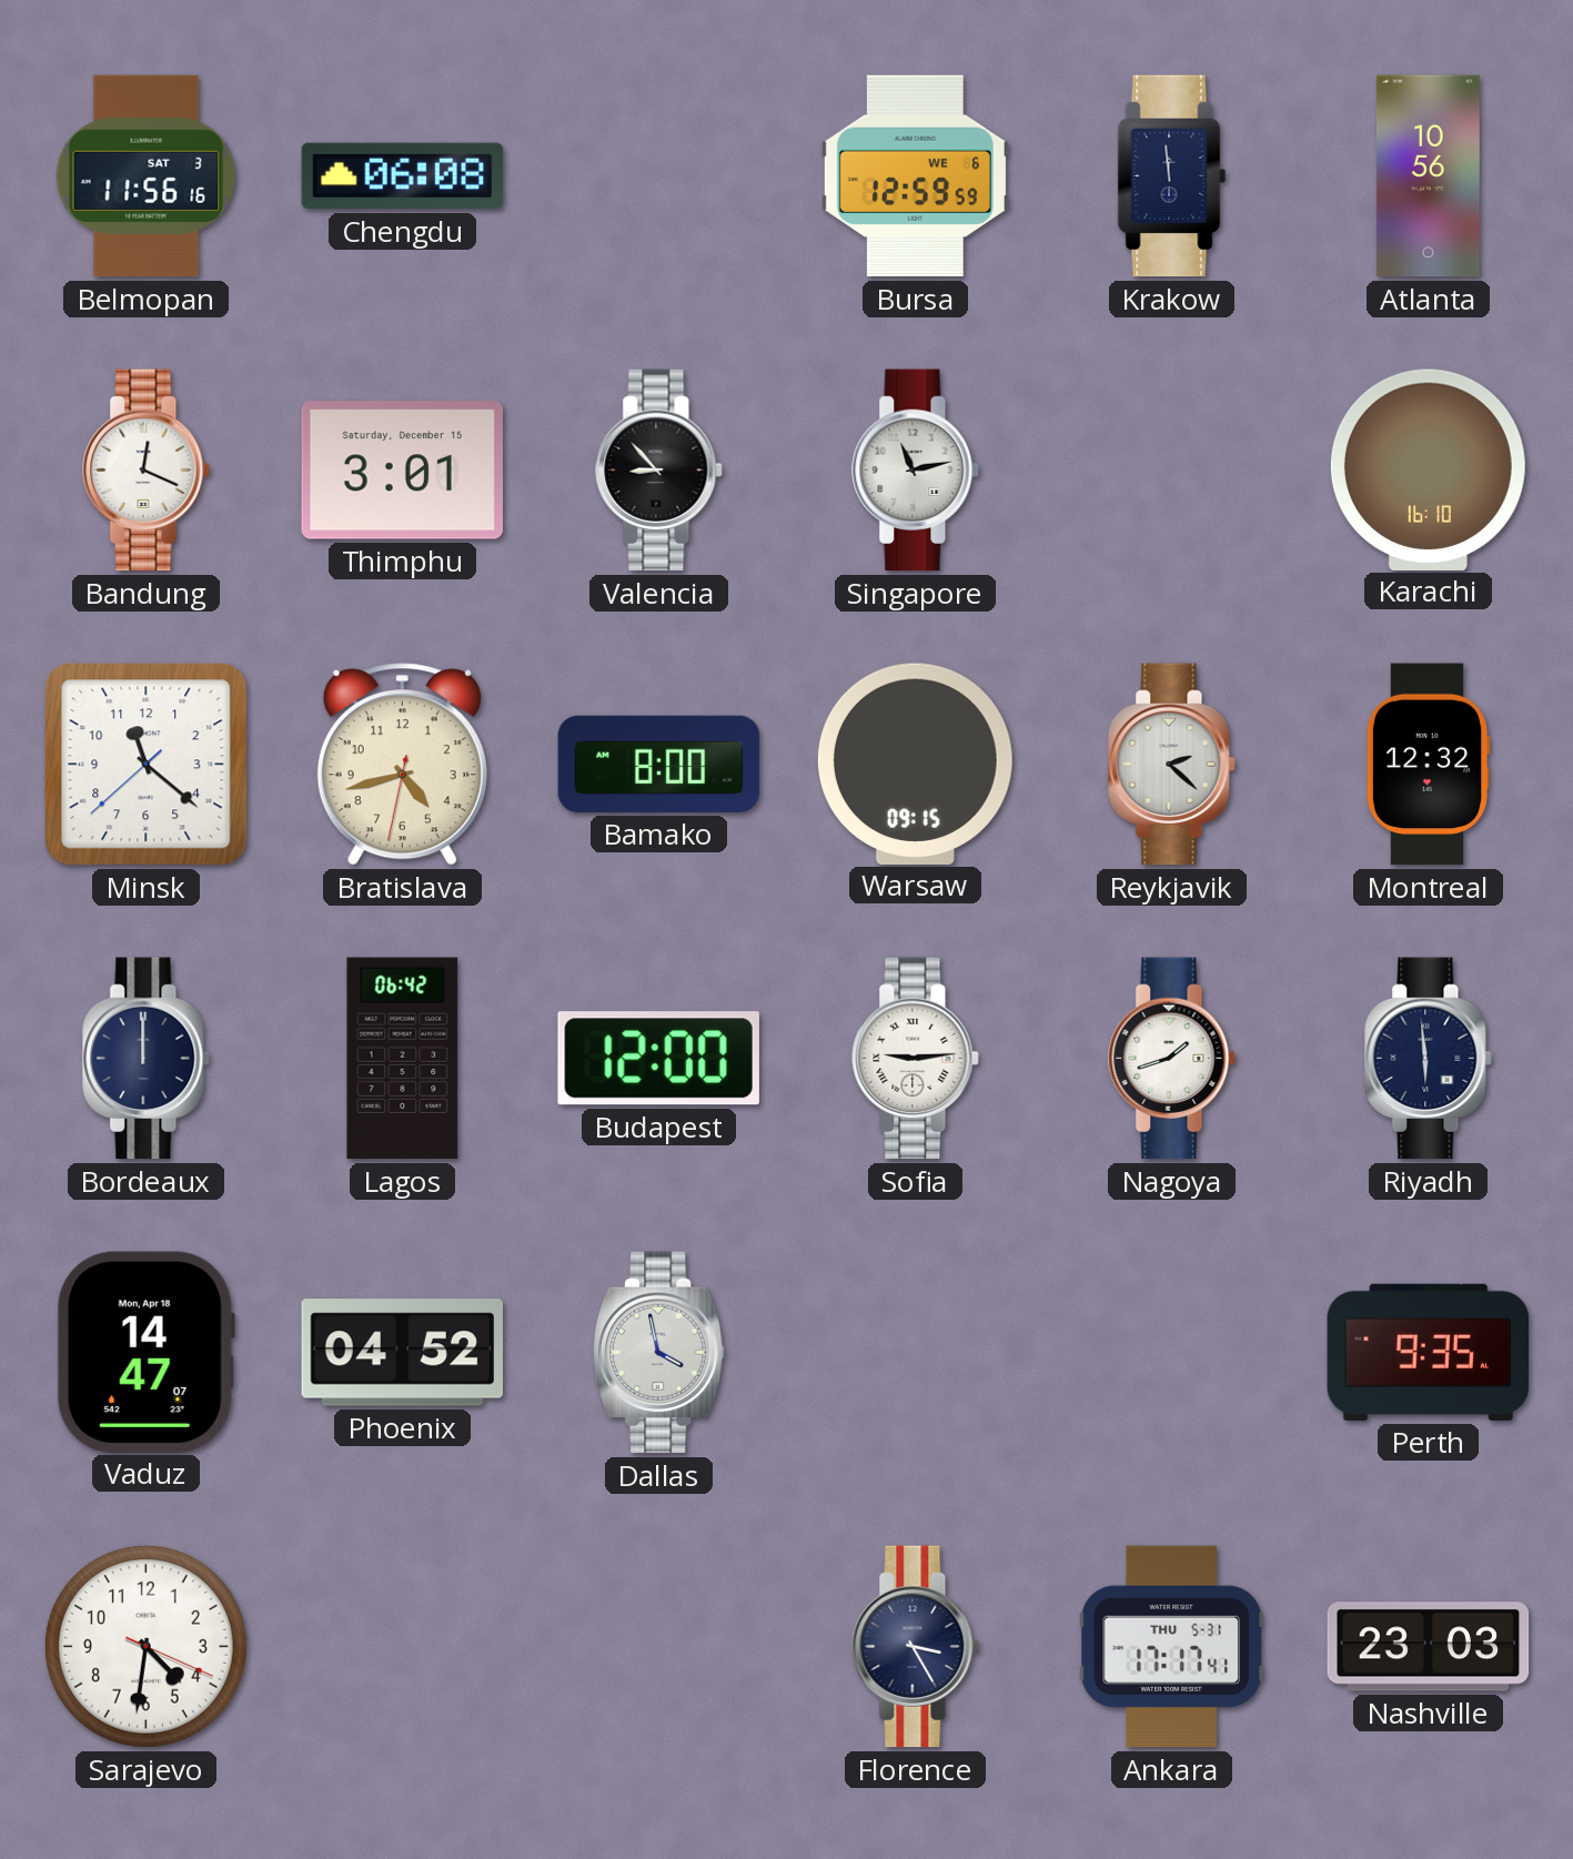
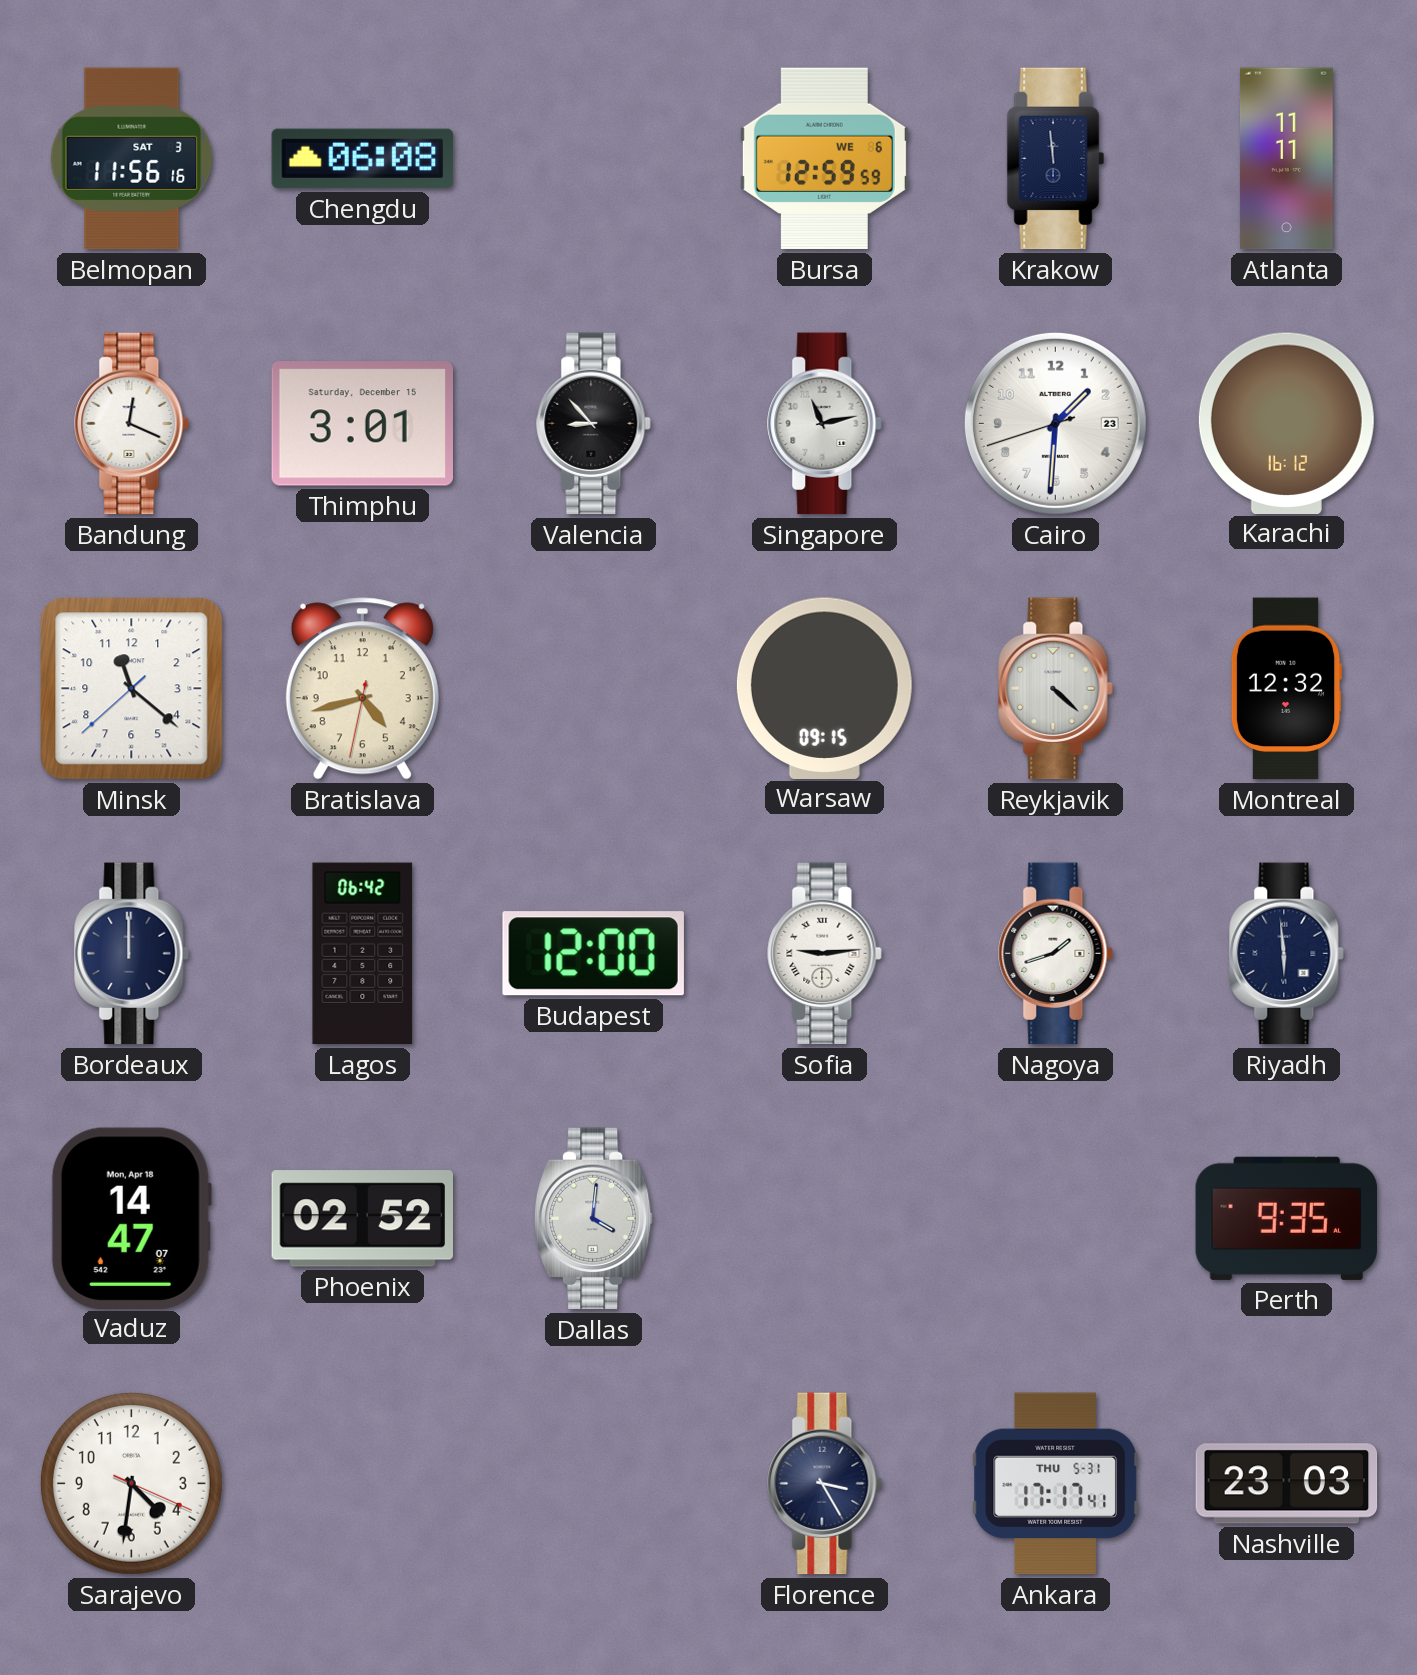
Atlanta: 10:56 -> 11:11 (1286, 159)
Cairo: none -> 1:30 (1055, 423)
Karachi: 16:10 -> 16:12 (1286, 423)
Bamako: 8:00 -> none (659, 764)
Reykjavik: 2:22 -> 4:22 (1056, 689)
Phoenix: 04:52 -> 02:52 (362, 1219)
Dallas: 3:58 -> 4:01 (593, 1219)
